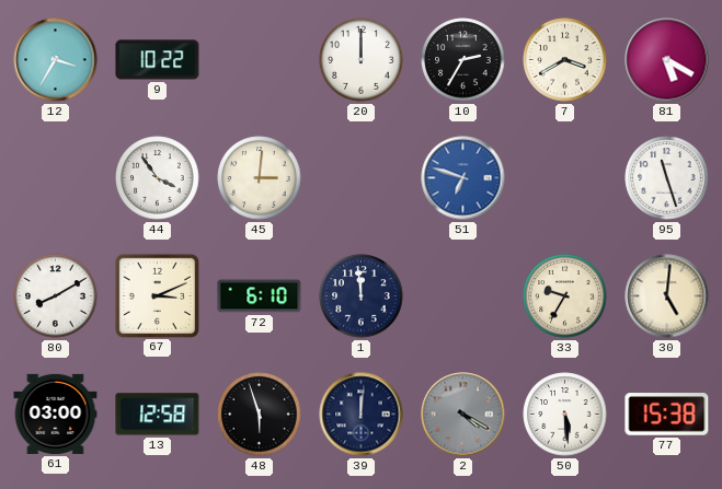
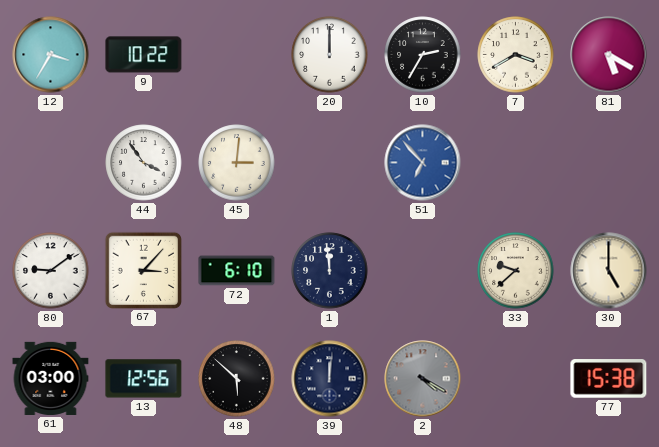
51: 6:48 -> 6:53 (423, 163)
95: 11:27 -> none (667, 178)
80: 8:10 -> 9:09 (51, 271)
67: 3:11 -> 3:07 (143, 270)
33: 9:35 -> 9:38 (516, 271)
30: 5:01 -> 5:00 (609, 271)
13: 12:58 -> 12:56 (144, 379)
48: 5:57 -> 5:52 (237, 379)
50: 5:29 -> none (565, 415)
